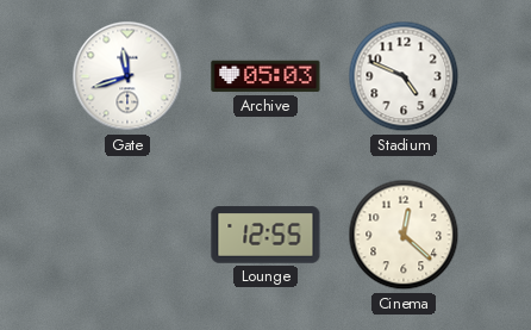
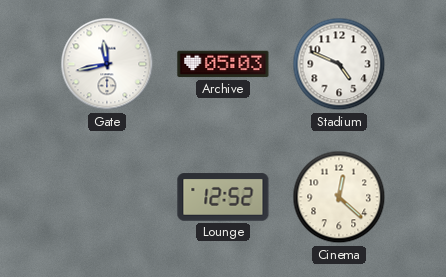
Gate: 11:42 -> 11:43 (107, 64)
Lounge: 12:55 -> 12:52 (223, 197)
